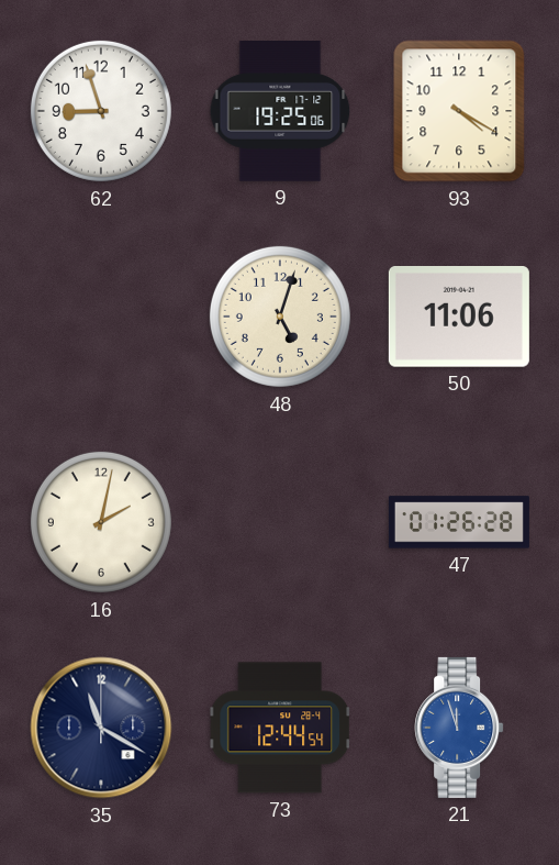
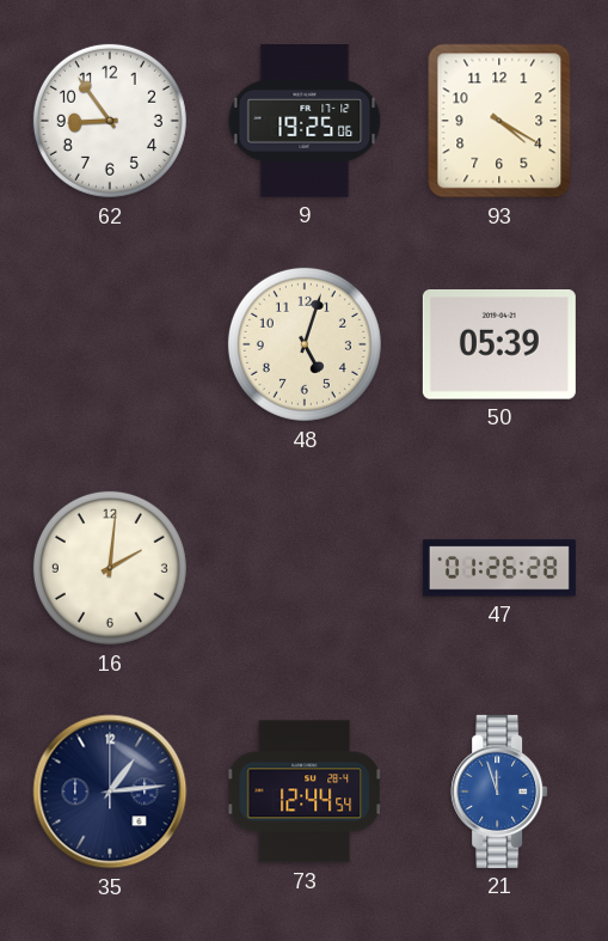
62: 8:57 -> 8:54 (110, 121)
50: 11:06 -> 05:39 (499, 346)
16: 2:02 -> 2:01 (110, 568)
35: 11:20 -> 1:14 (110, 792)
